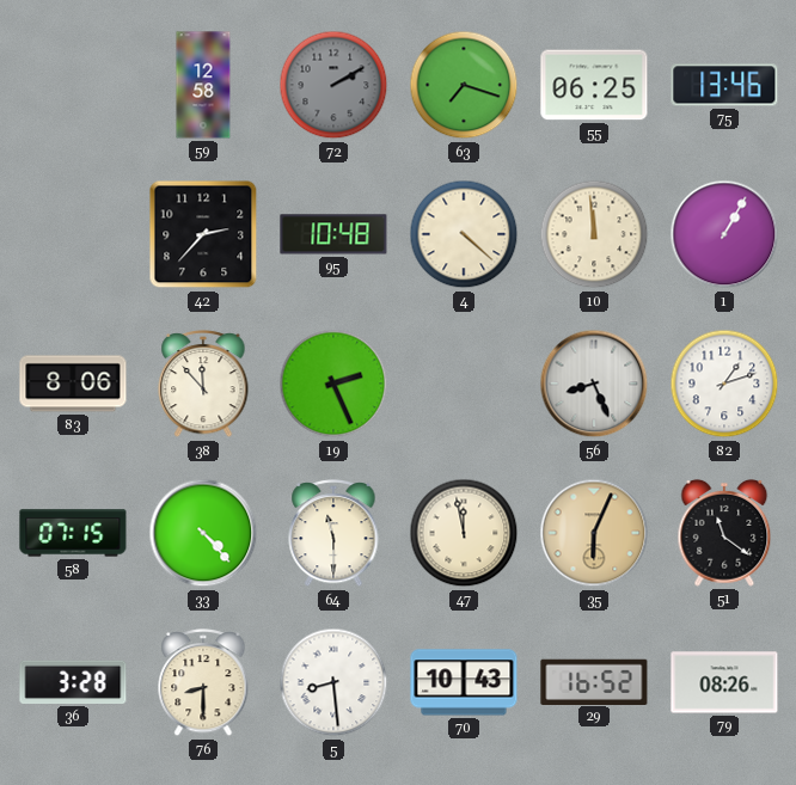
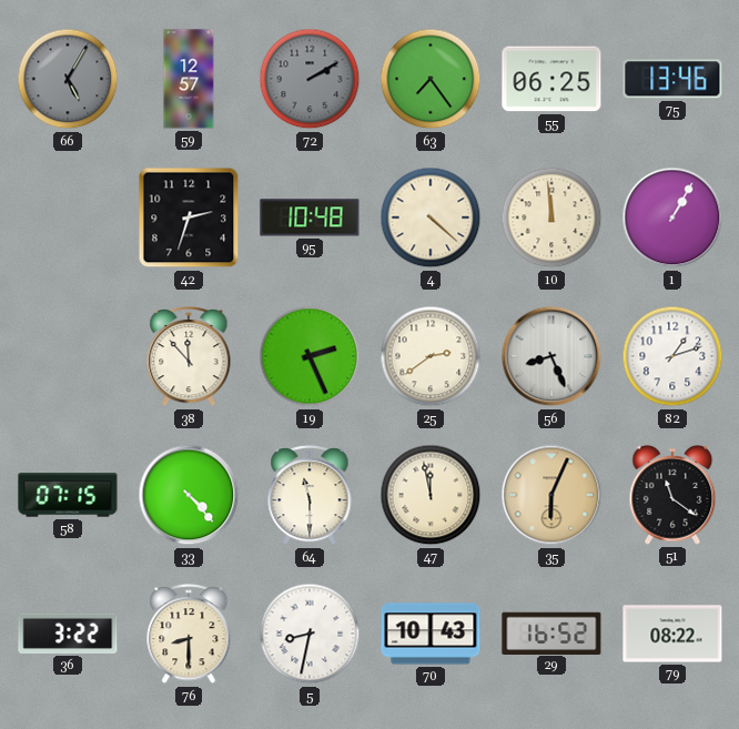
66: none -> 5:05 (68, 79)
59: 12:58 -> 12:57 (189, 79)
63: 7:18 -> 7:24 (431, 79)
42: 2:37 -> 2:33 (189, 217)
83: 8:06 -> none (73, 384)
25: none -> 2:39 (431, 356)
36: 3:28 -> 3:22 (68, 634)
5: 8:29 -> 8:32 (310, 634)
79: 08:26 -> 08:22 (672, 634)
